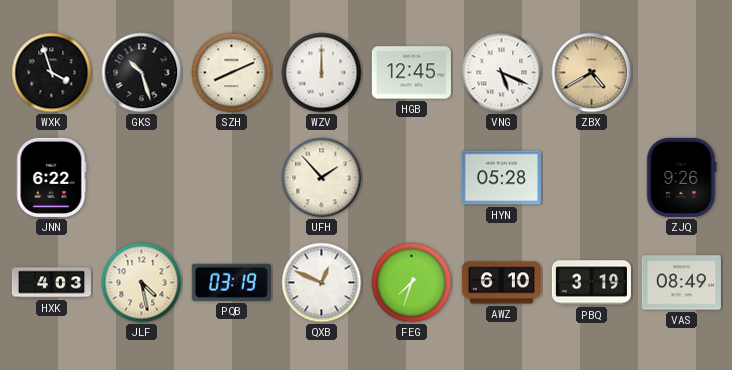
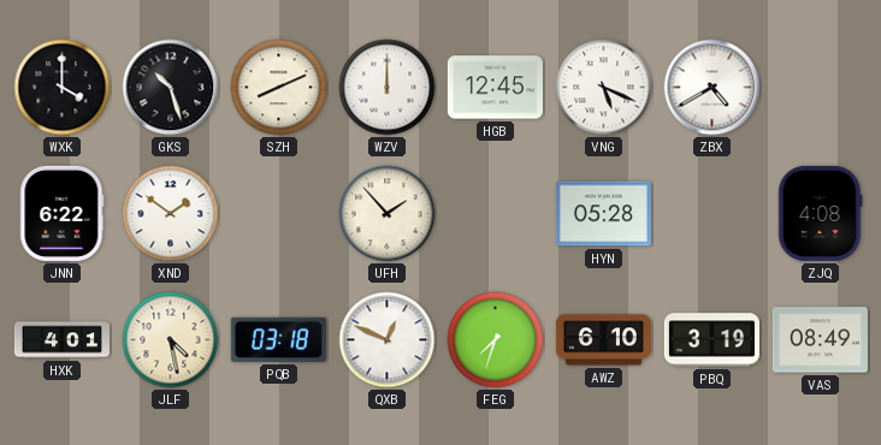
WXK: 3:57 -> 4:00 (63, 88)
ZBX dial: champagne -> white (713, 88)
XND: none -> 1:51 (171, 214)
ZJQ: 9:26 -> 4:08 (820, 213)
HXK: 4:03 -> 4:01 (61, 340)
PQB: 03:19 -> 03:18 (278, 339)
